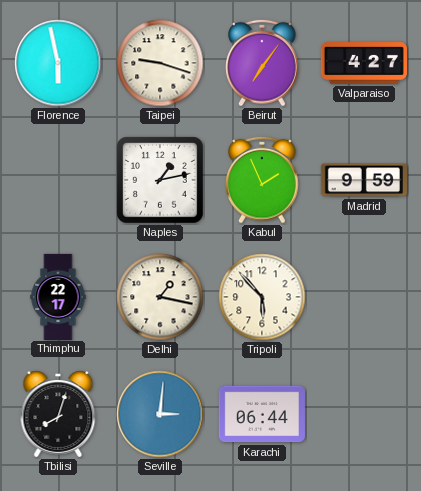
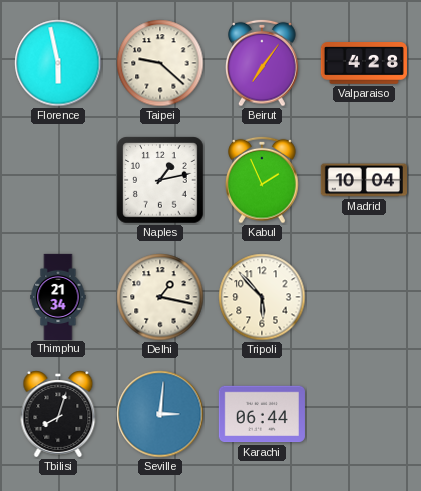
Taipei: 9:18 -> 9:22 (160, 63)
Valparaiso: 4:27 -> 4:28 (364, 64)
Madrid: 9:59 -> 10:04 (364, 180)
Thimphu: 22:17 -> 21:34 (58, 296)
